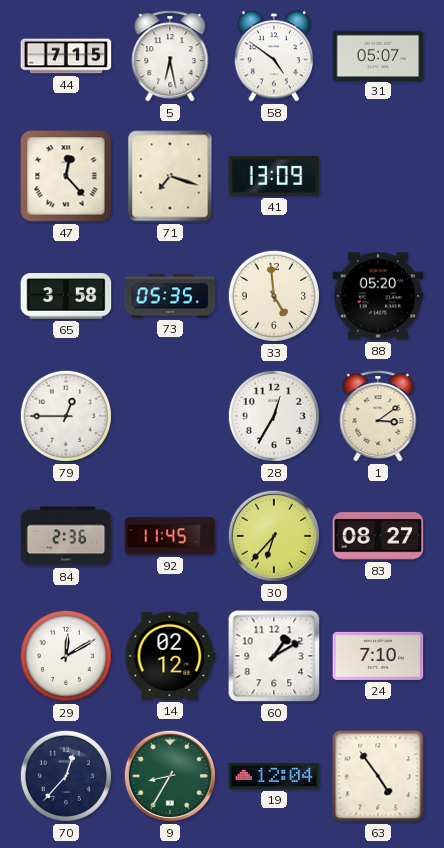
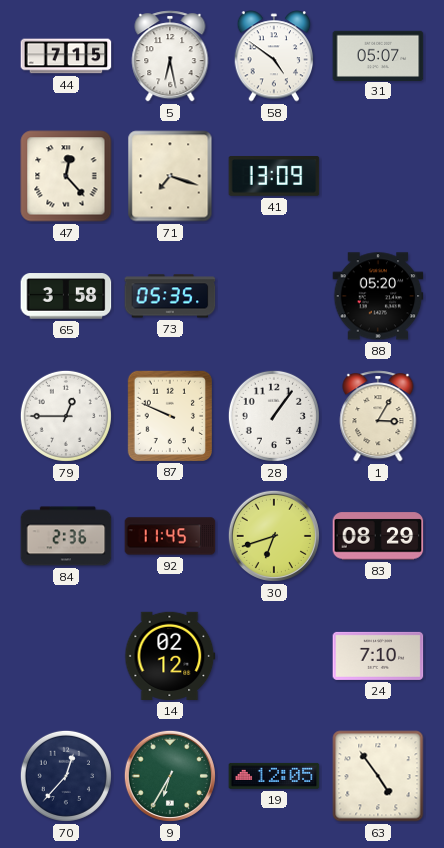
33: 4:59 -> none (274, 296)
87: none -> 9:49 (169, 415)
28: 12:35 -> 1:06 (274, 416)
1: 3:09 -> 3:05 (378, 416)
30: 6:37 -> 6:42 (274, 536)
83: 08:27 -> 08:29 (378, 536)
29: 12:10 -> none (66, 656)
60: 1:10 -> none (274, 656)
9: 8:35 -> 6:35 (170, 776)
19: 12:04 -> 12:05 (274, 776)
